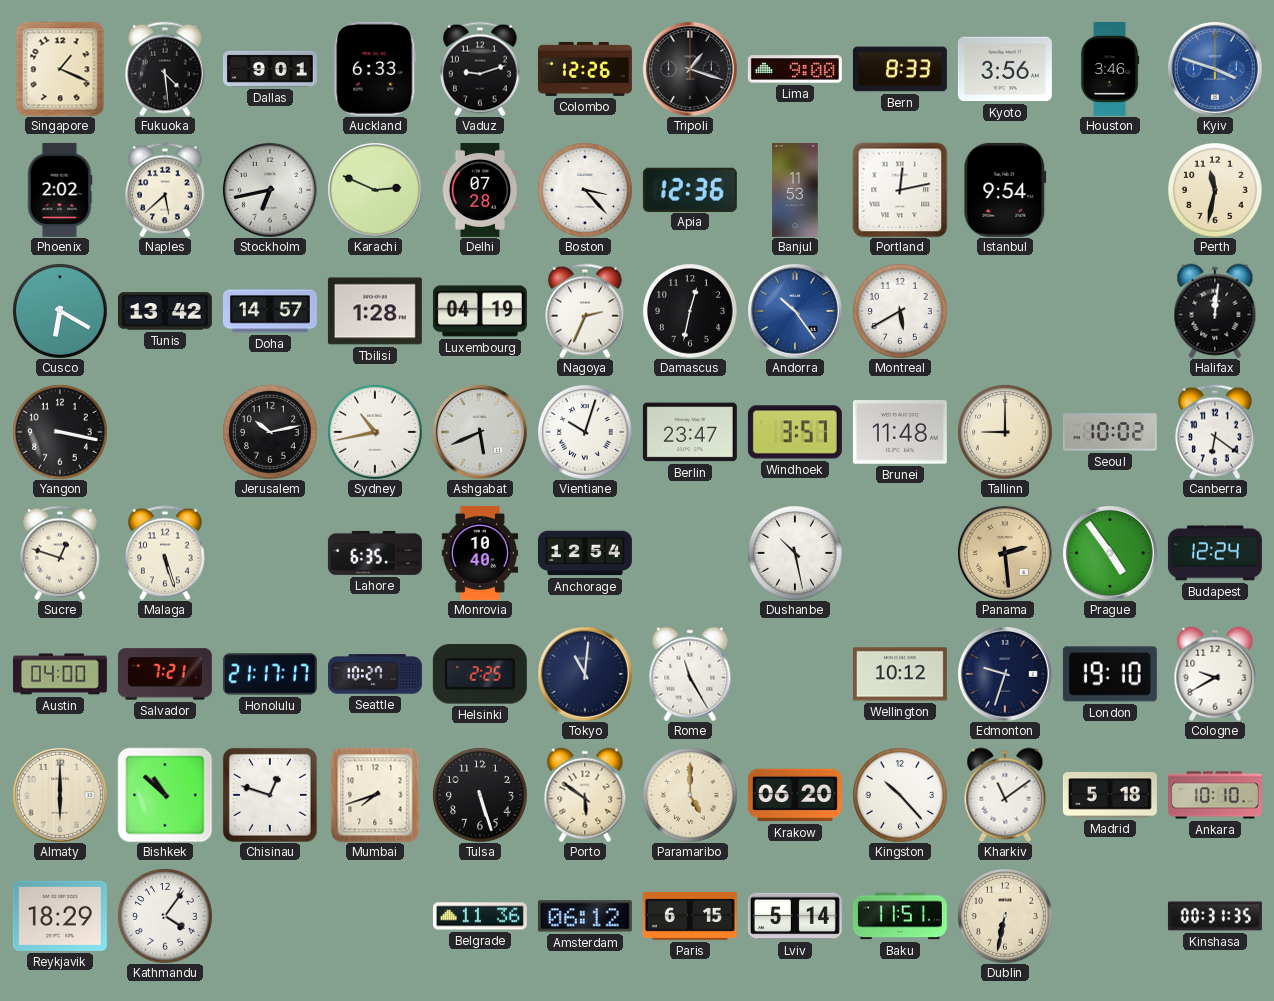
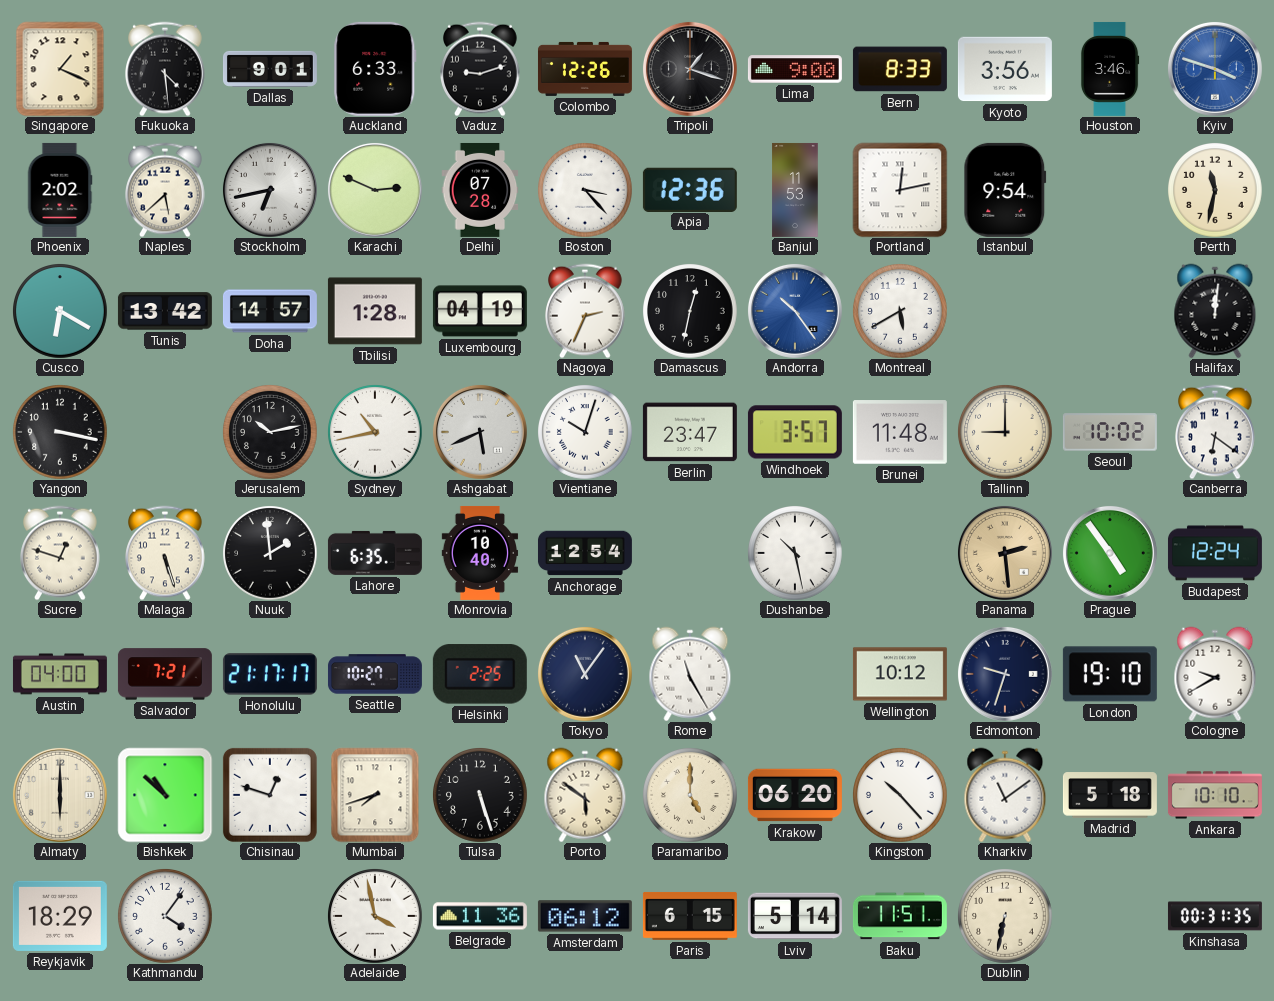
Nuuk: none -> 1:59 (270, 553)
Tokyo: 11:01 -> 11:06 (585, 674)
Adelaide: none -> 3:58 (375, 916)
